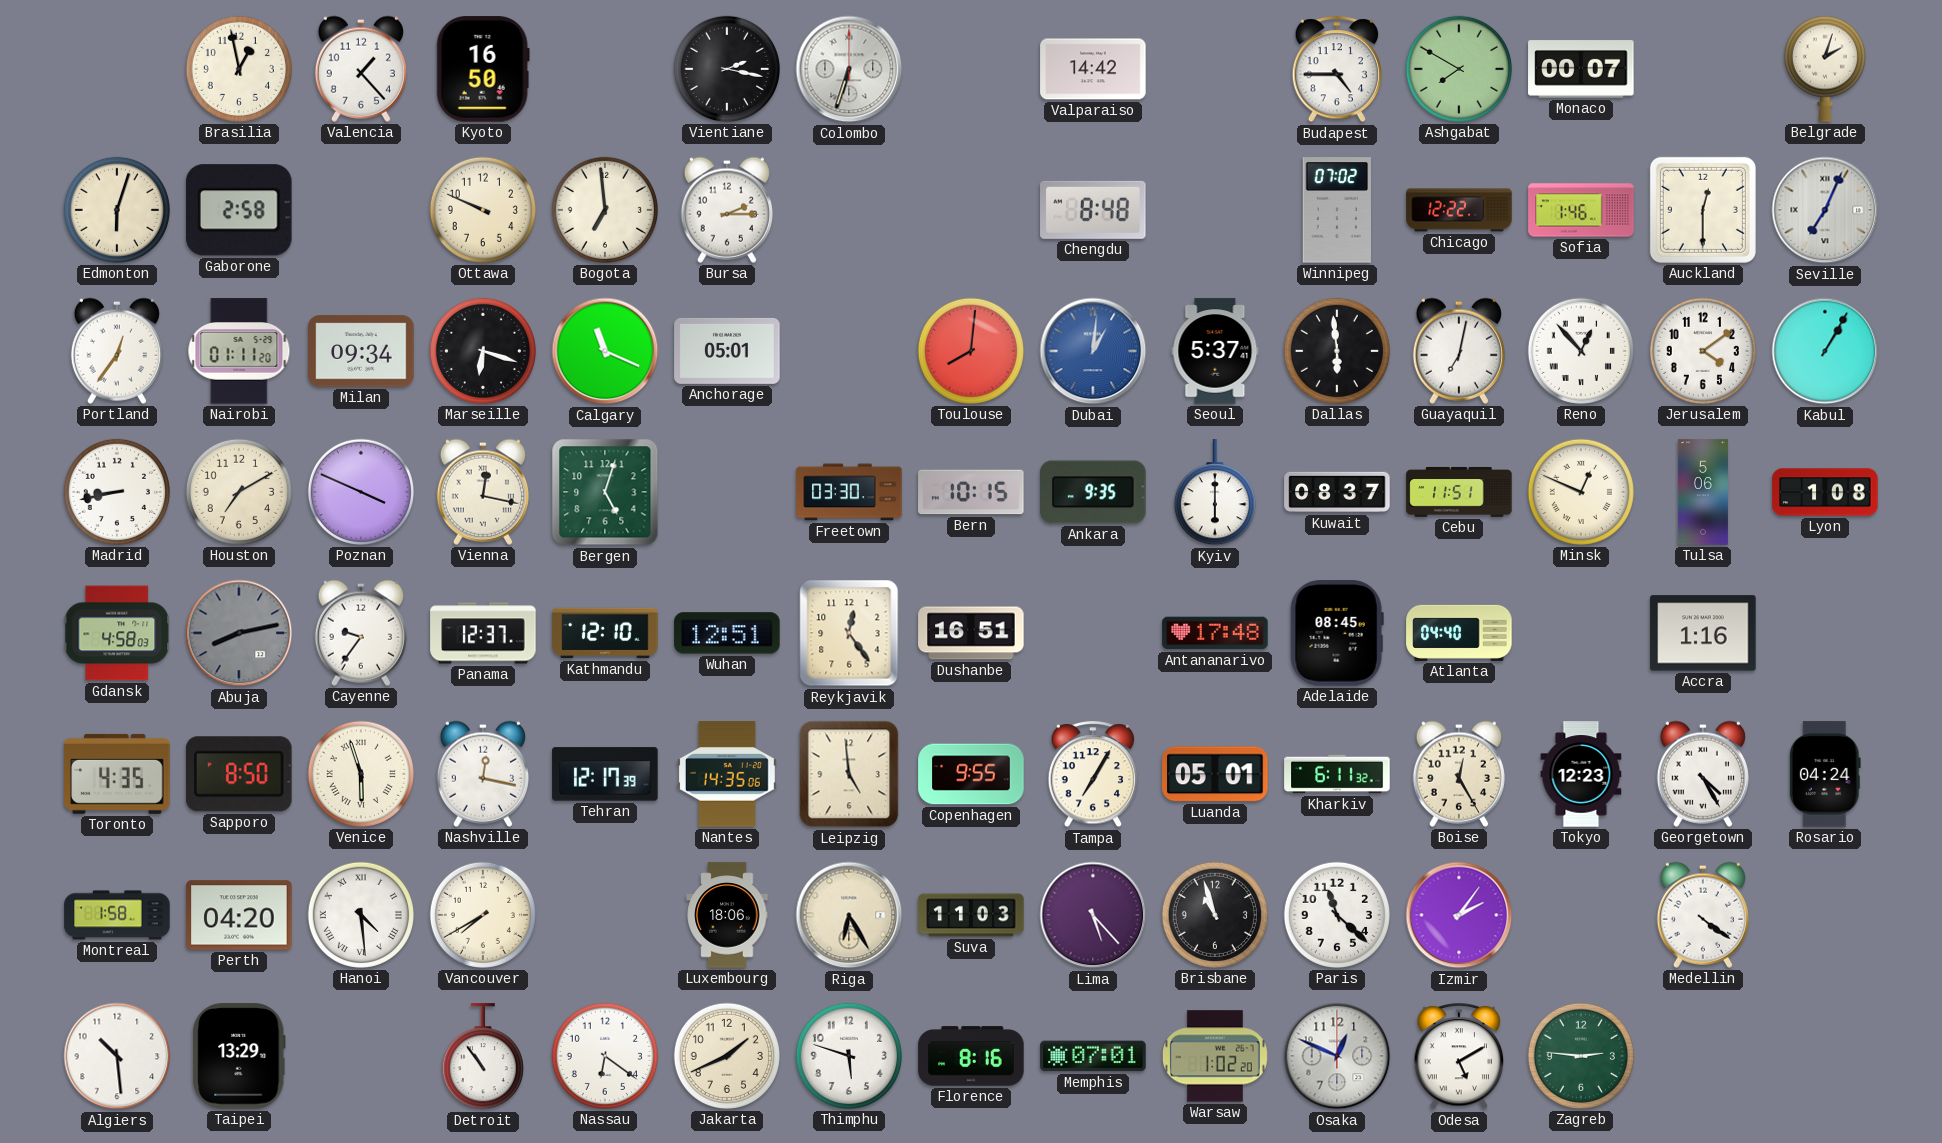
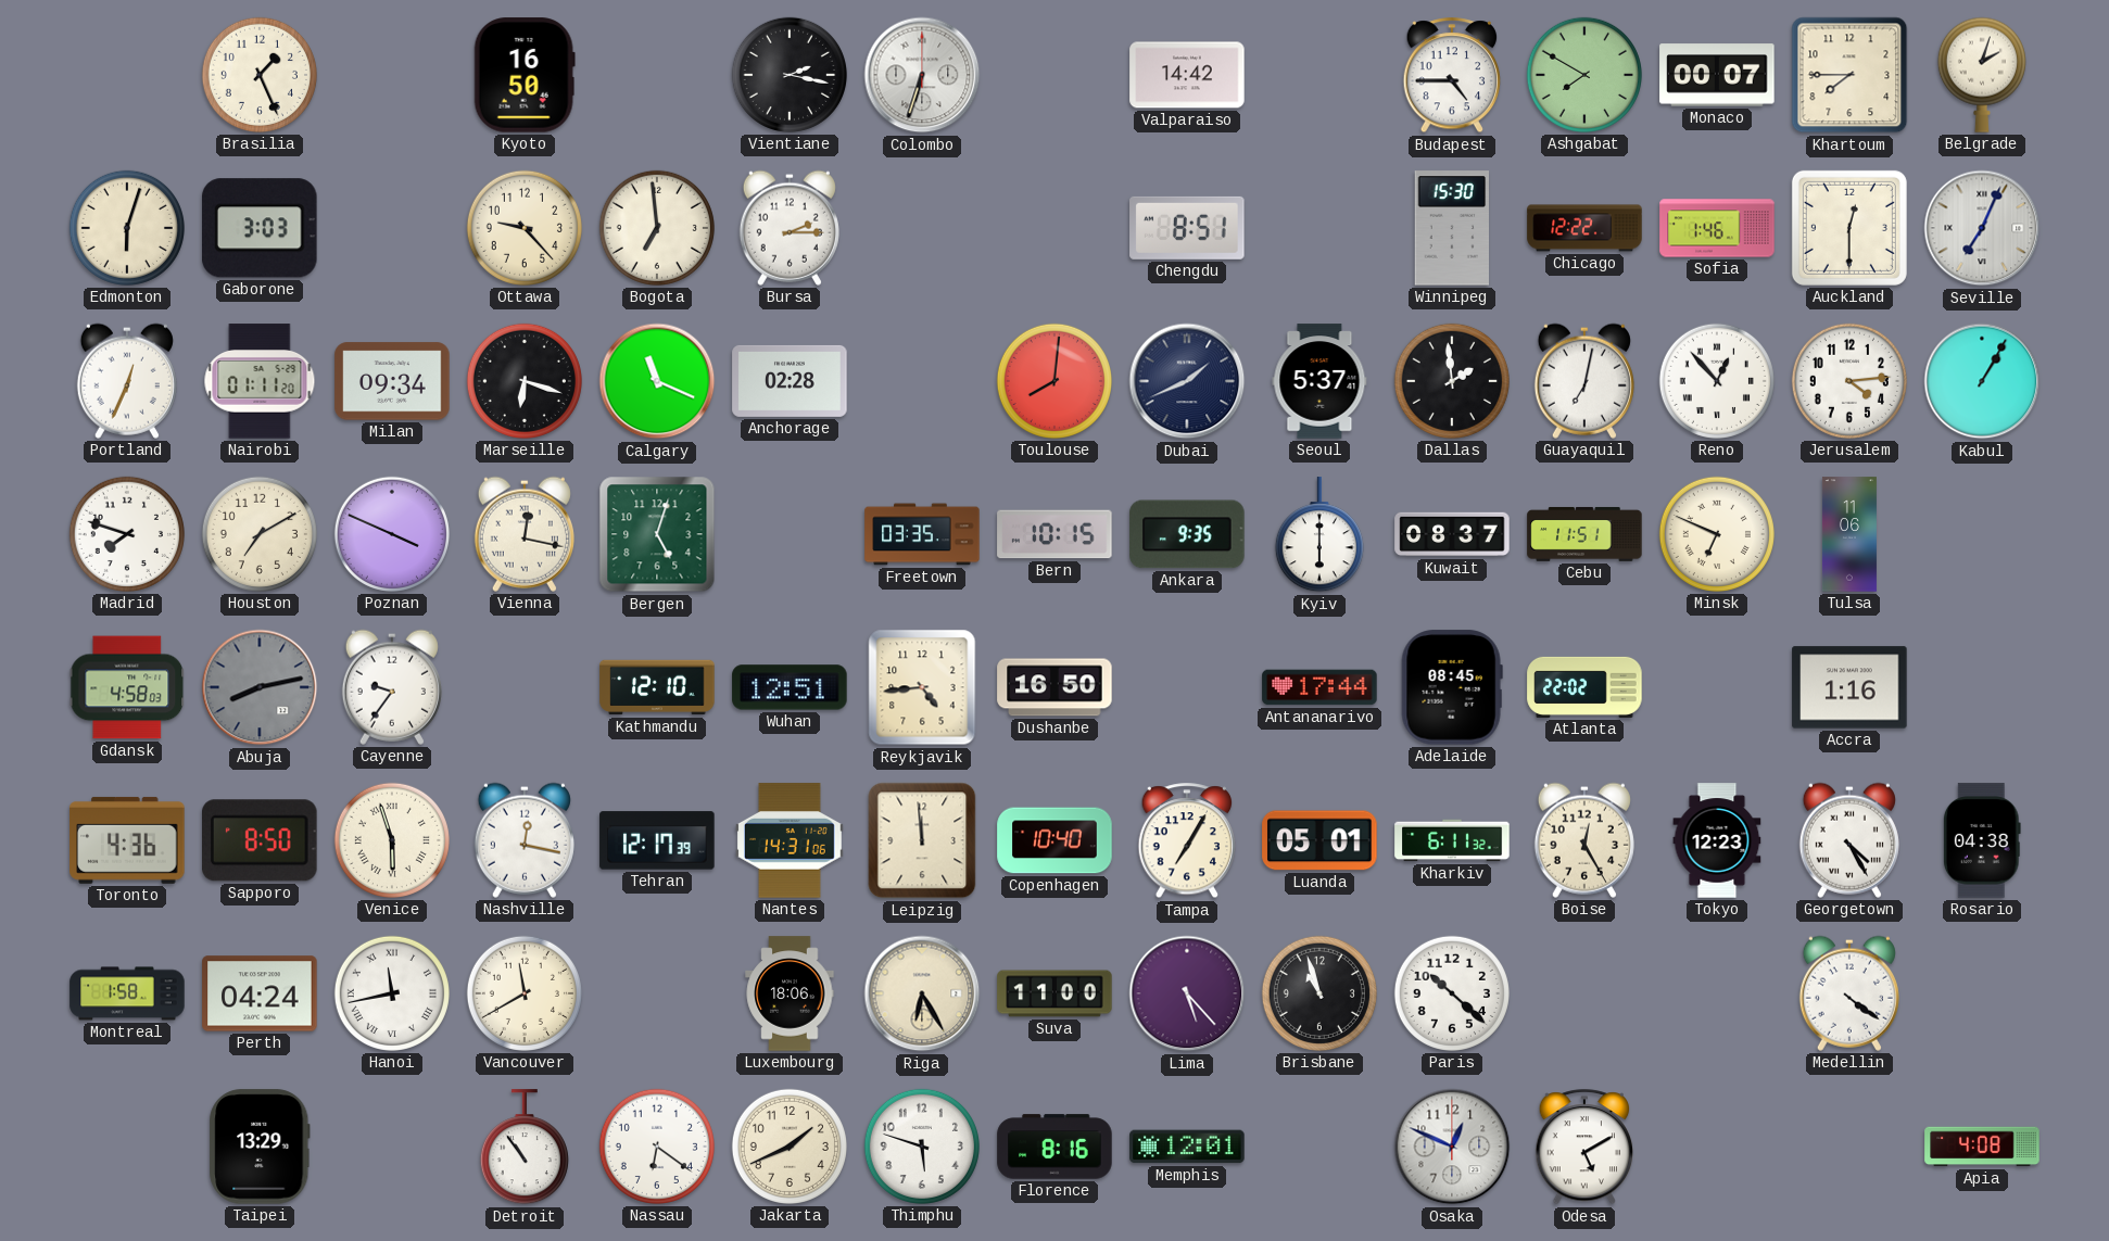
Brasilia: 12:58 -> 1:26 (260, 75)
Valencia: 1:23 -> none (361, 69)
Khartoum: none -> 7:45 (1849, 75)
Gaborone: 2:58 -> 3:03 (261, 228)
Ottawa: 9:49 -> 9:23 (525, 228)
Chengdu: 8:48 -> 8:51 (1187, 228)
Winnipeg: 07:02 -> 15:30 (1452, 228)
Portland: 12:36 -> 12:34 (127, 381)
Anchorage: 05:01 -> 02:28 (790, 381)
Dubai: 1:01 -> 1:41 (1187, 381)
Dubai dial: blue -> navy (1187, 381)
Dallas: 5:59 -> 1:59 (1452, 381)
Jerusalem: 4:09 -> 4:14 (1849, 381)
Madrid: 8:43 -> 7:48 (127, 534)
Freetown: 03:30 -> 03:35 (922, 534)
Minsk: 12:49 -> 6:49 (1717, 534)
Tulsa: 5:06 -> 11:06 (1849, 534)
Lyon: 1:08 -> none (1825, 492)
Panama: 12:37 -> none (483, 633)
Reykjavik: 12:24 -> 4:44 (922, 687)
Dushanbe: 16:51 -> 16:50 (1054, 687)
Antananarivo: 17:48 -> 17:44 (1319, 687)
Atlanta: 04:40 -> 22:02 (1584, 687)
Toronto: 4:35 -> 4:36 (127, 840)
Nantes: 14:35 -> 14:31 (790, 840)
Leipzig: 4:59 -> 11:59 (922, 840)
Copenhagen: 9:55 -> 10:40 (1054, 840)
Rosario: 04:24 -> 04:38 (1982, 840)
Perth: 04:20 -> 04:24 (260, 993)
Hanoi: 4:29 -> 11:43 (392, 993)
Vancouver: 7:40 -> 11:40 (525, 993)
Suva: 11:03 -> 11:00 (1054, 993)
Paris: 11:22 -> 10:22 (1452, 993)
Izmir: 2:06 -> none (1459, 915)
Algiers: 10:29 -> none (117, 1056)
Memphis: 07:01 -> 12:01 (1187, 1147)
Warsaw: 1:02 -> none (1216, 1056)
Zagreb: 2:46 -> none (1581, 1056)
Apia: none -> 4:08 (1982, 1147)
